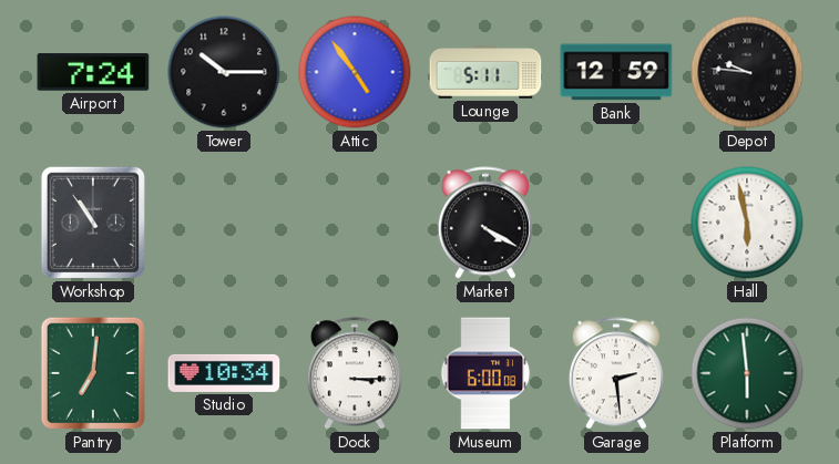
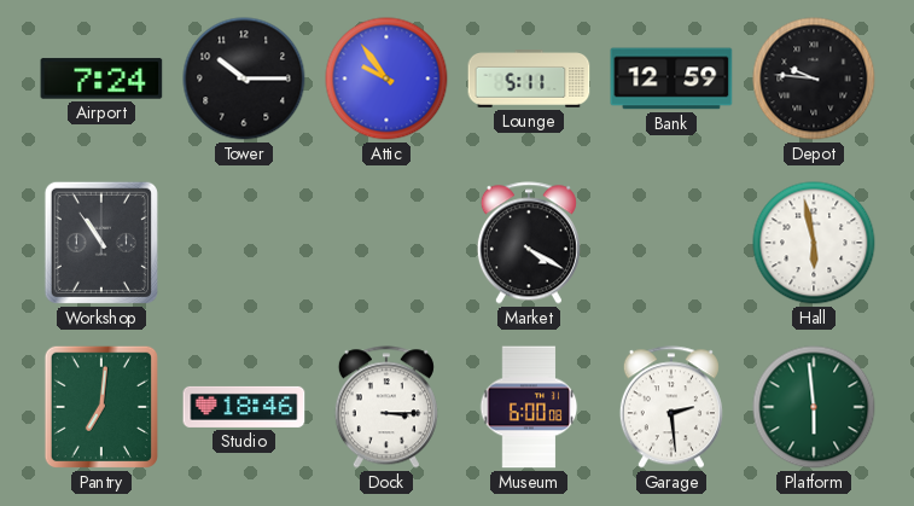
Attic: 4:54 -> 9:54 (386, 78)
Studio: 10:34 -> 18:46 (244, 407)
